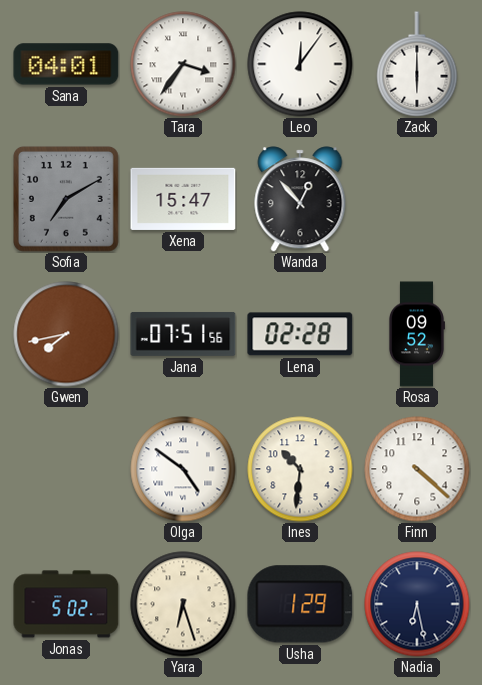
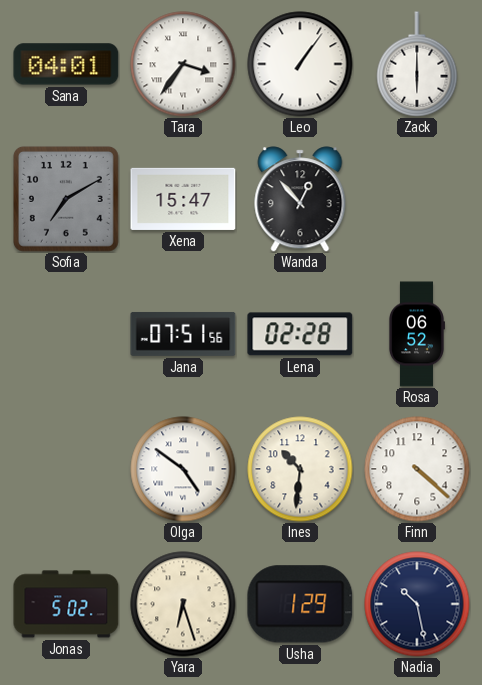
Leo: 12:06 -> 1:06 (300, 64)
Gwen: 7:43 -> none (66, 334)
Rosa: 09:52 -> 06:52 (416, 334)
Nadia: 6:28 -> 10:28 (417, 604)
